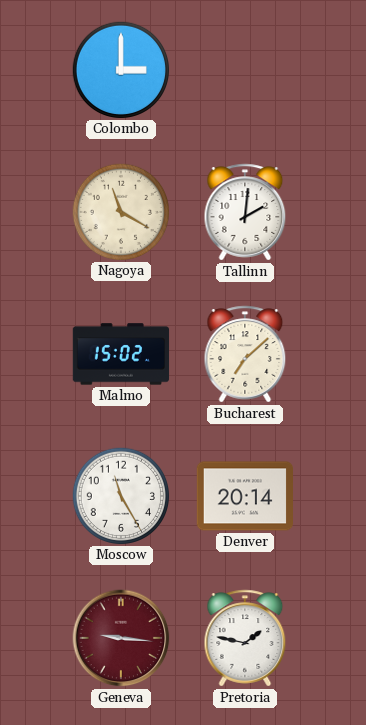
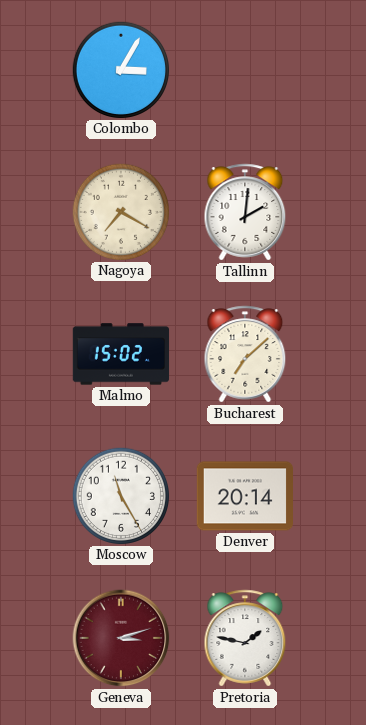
Colombo: 3:00 -> 3:05 (120, 69)
Nagoya: 11:20 -> 7:20 (120, 211)
Geneva: 9:16 -> 3:12 (121, 638)
